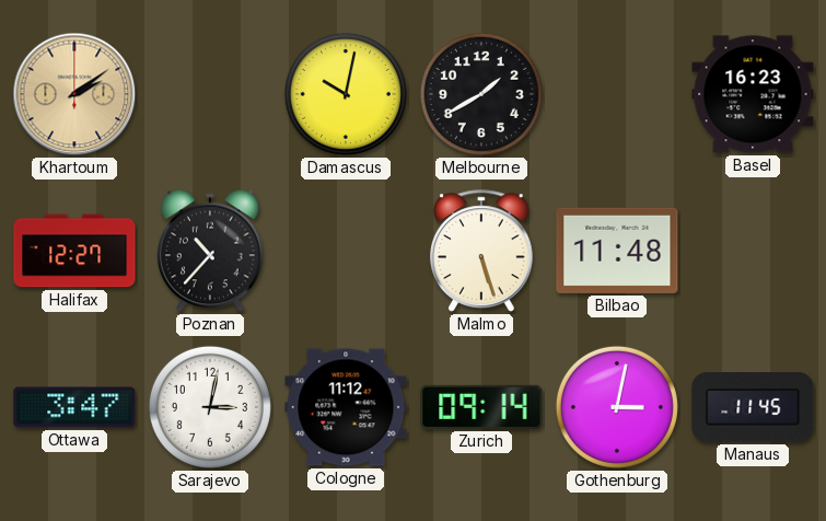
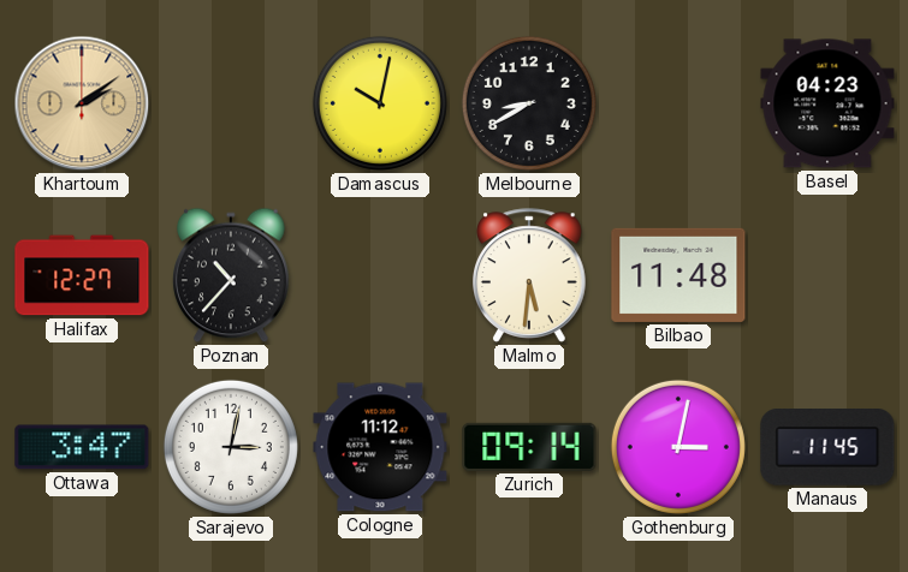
Melbourne: 1:40 -> 8:40 (529, 103)
Basel: 16:23 -> 04:23 (827, 103)
Malmo: 5:27 -> 5:31 (529, 275)
